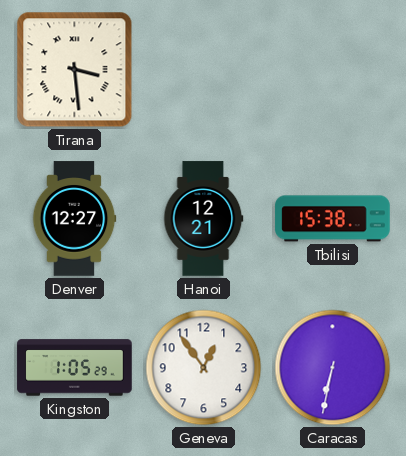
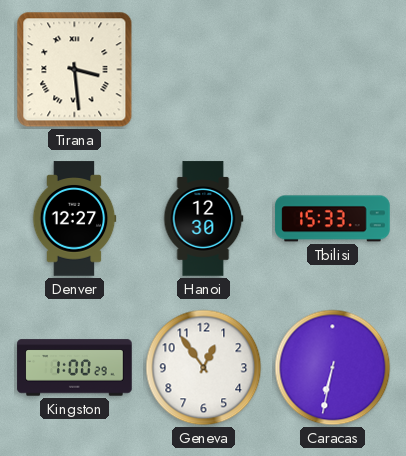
Hanoi: 12:21 -> 12:30 (204, 219)
Tbilisi: 15:38 -> 15:33 (333, 219)
Kingston: 1:05 -> 1:00 (75, 368)
